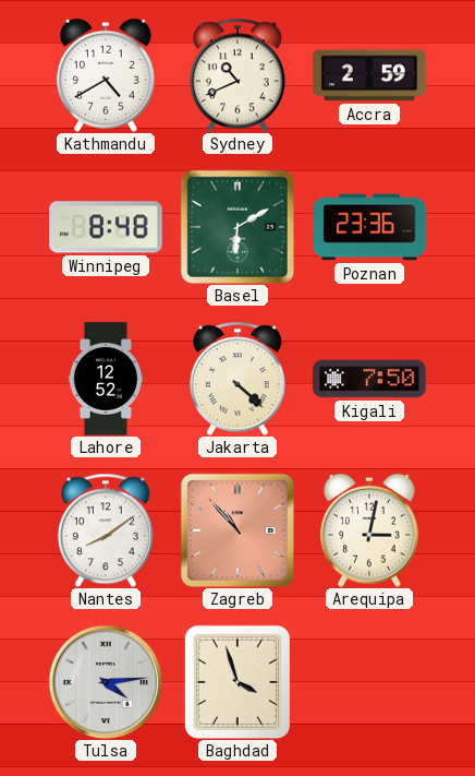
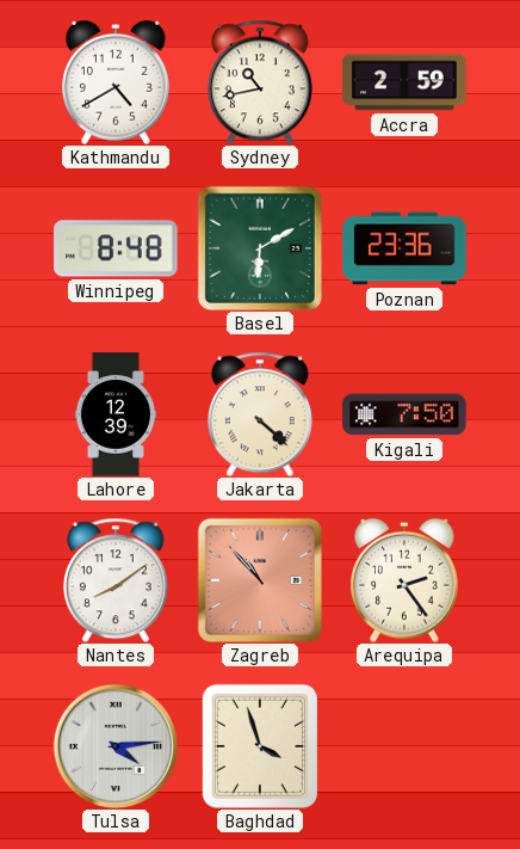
Sydney: 10:41 -> 10:43 (260, 82)
Lahore: 12:52 -> 12:39 (114, 414)
Arequipa: 3:02 -> 2:24 (406, 580)
